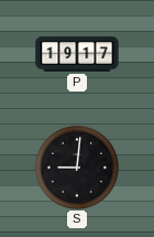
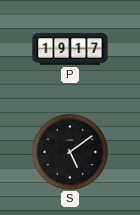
S: 9:01 -> 5:09 (69, 151)
